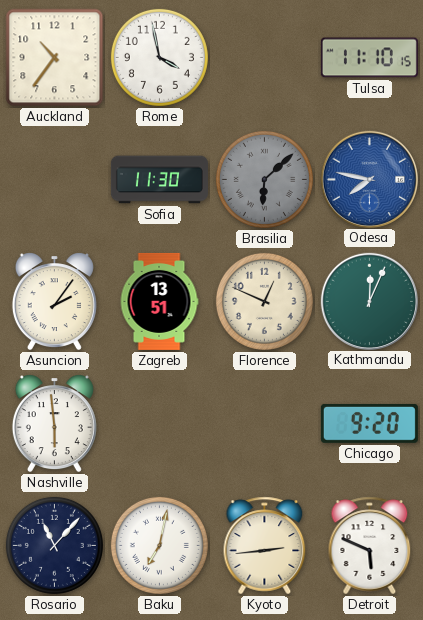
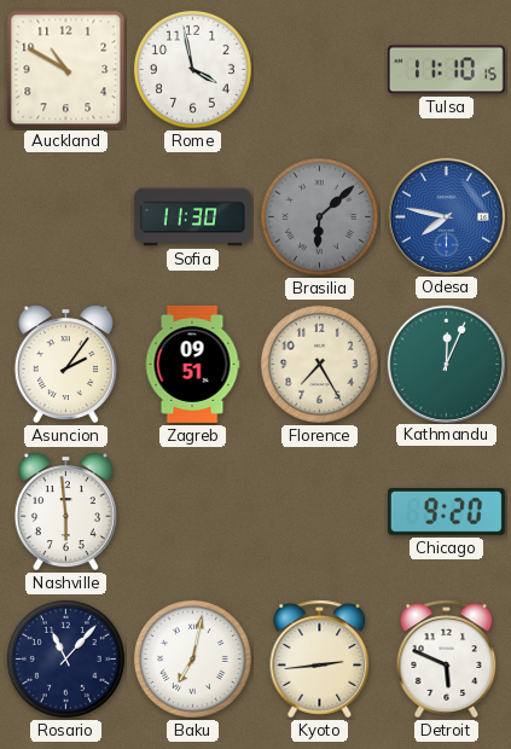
Auckland: 10:36 -> 10:50 (66, 70)
Zagreb: 13:51 -> 09:51 (192, 364)
Florence: 12:49 -> 7:25 (319, 364)
